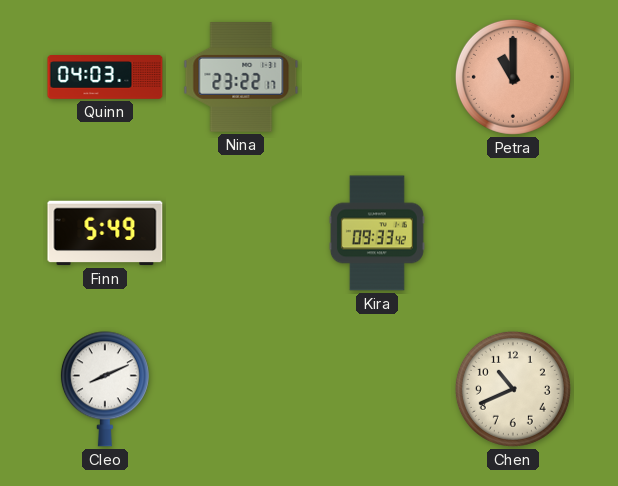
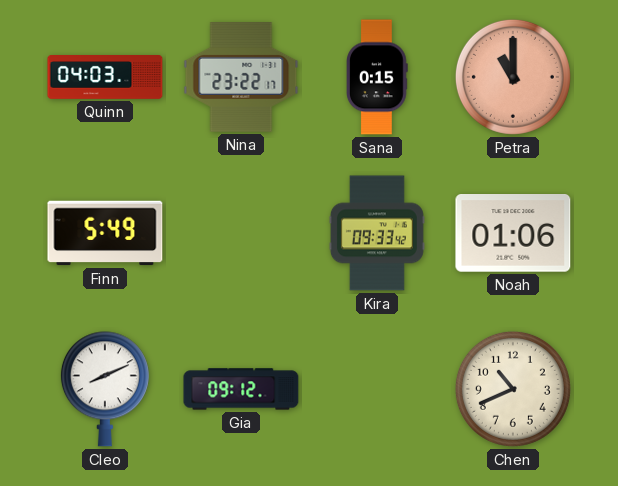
Sana: none -> 0:15 (378, 77)
Noah: none -> 01:06 (513, 233)
Gia: none -> 09:12 (241, 389)
